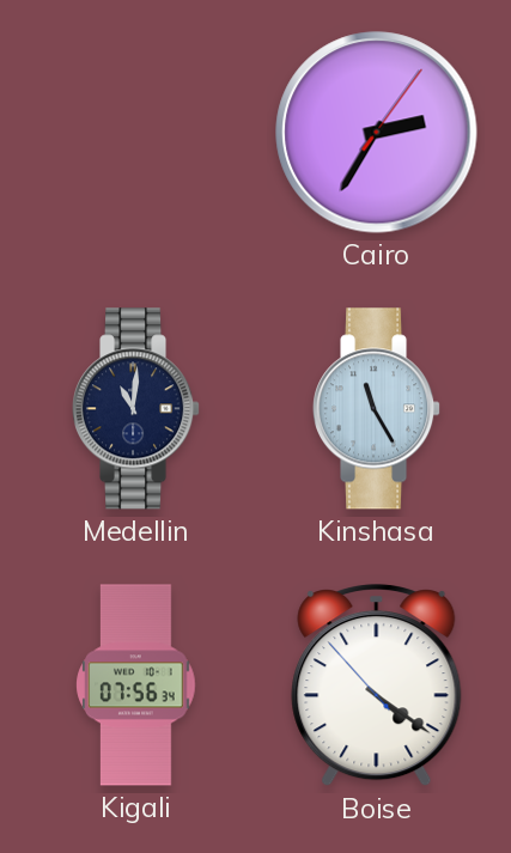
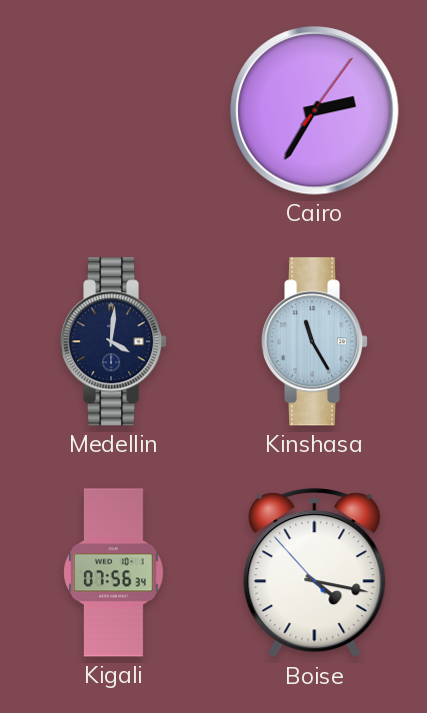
Medellin: 11:01 -> 4:01 (114, 342)
Boise: 4:20 -> 4:16 (315, 573)
